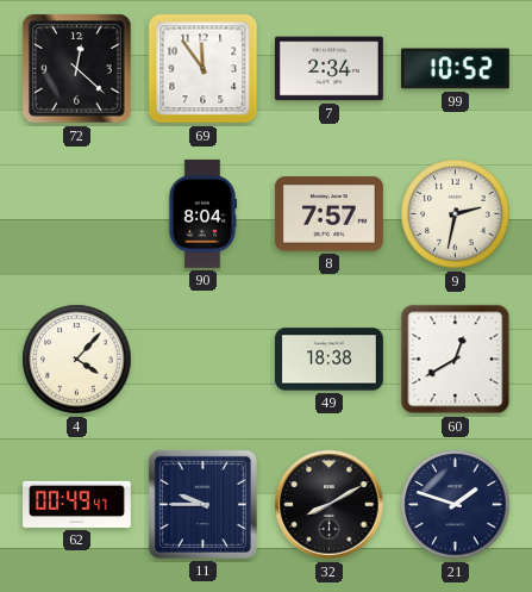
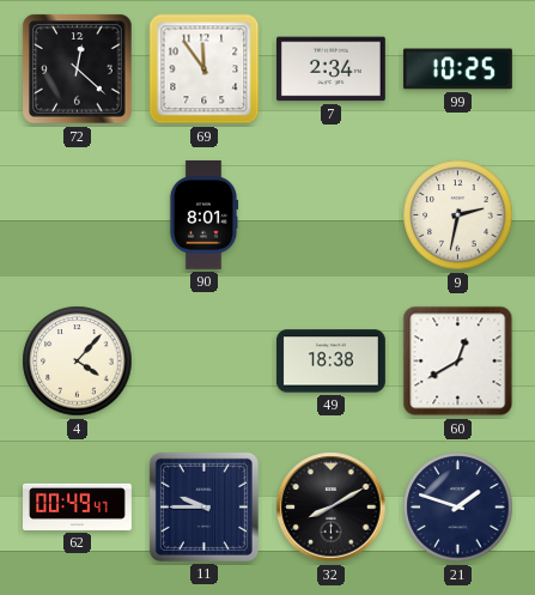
99: 10:52 -> 10:25 (457, 69)
90: 8:04 -> 8:01 (203, 214)
8: 7:57 -> none (328, 214)
